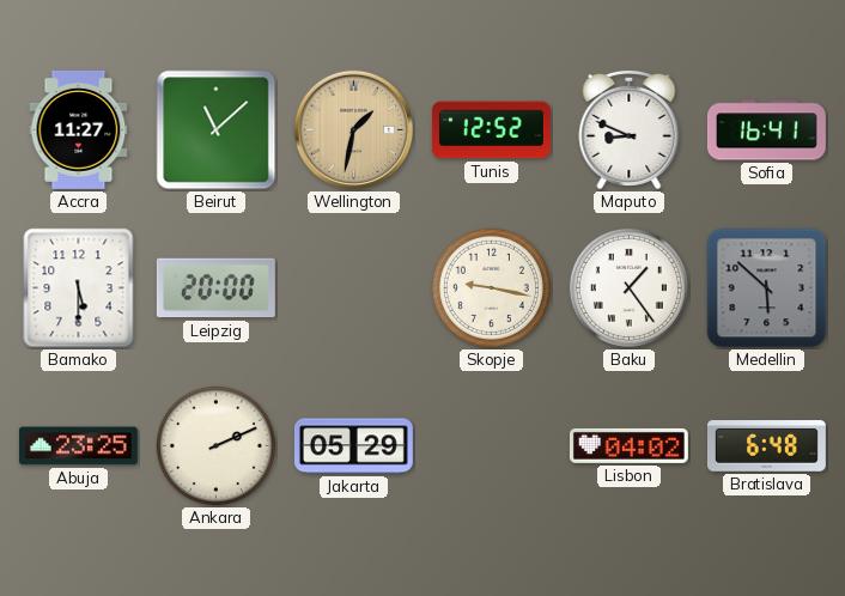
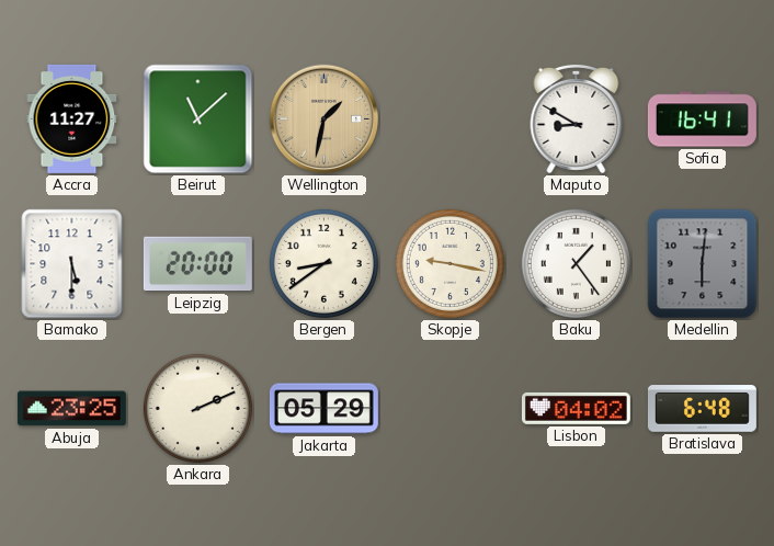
Tunis: 12:52 -> none (491, 130)
Maputo: 8:49 -> 8:50 (577, 118)
Bergen: none -> 8:39 (323, 263)
Medellin: 5:52 -> 6:01 (703, 264)
